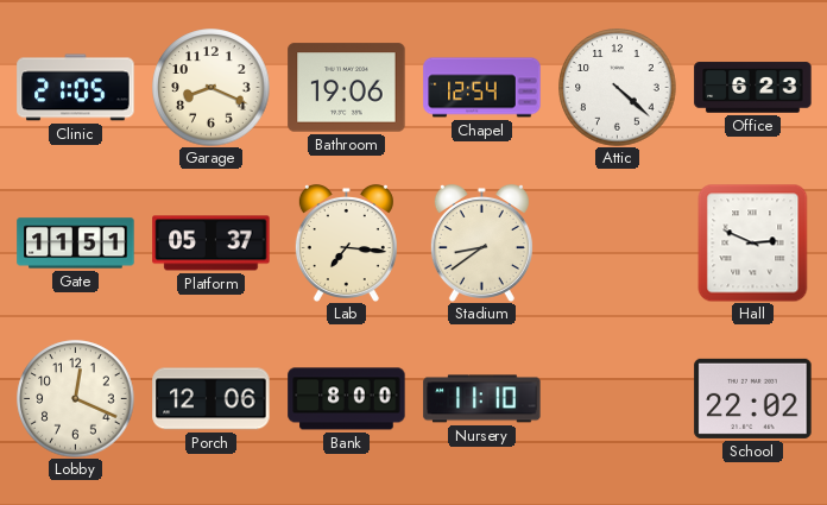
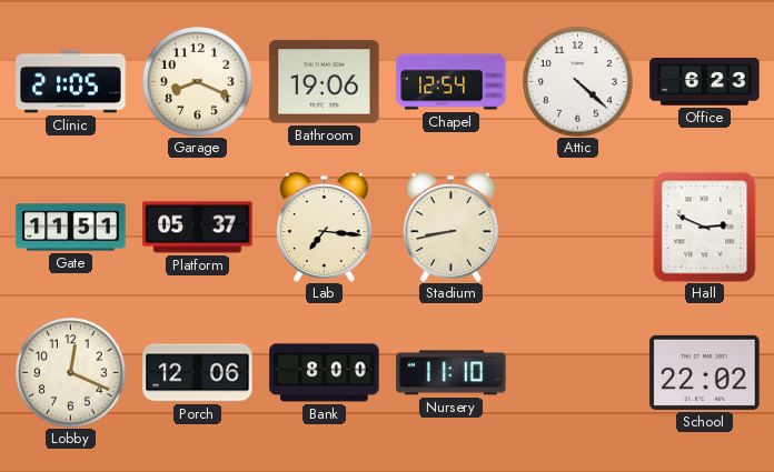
Stadium: 8:39 -> 8:43 (450, 227)
